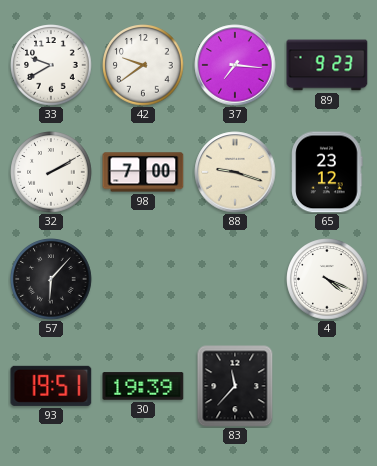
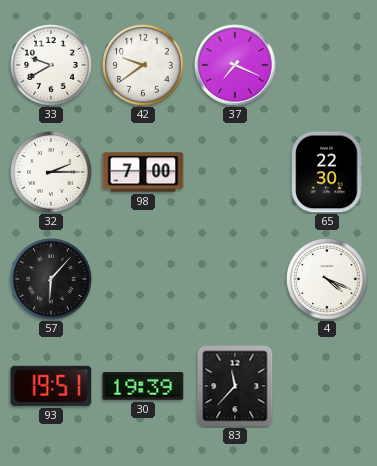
37: 7:16 -> 7:19 (235, 65)
89: 9:23 -> none (327, 65)
32: 2:10 -> 2:15 (51, 172)
88: 9:18 -> none (235, 172)
65: 23:12 -> 22:30 (327, 172)
